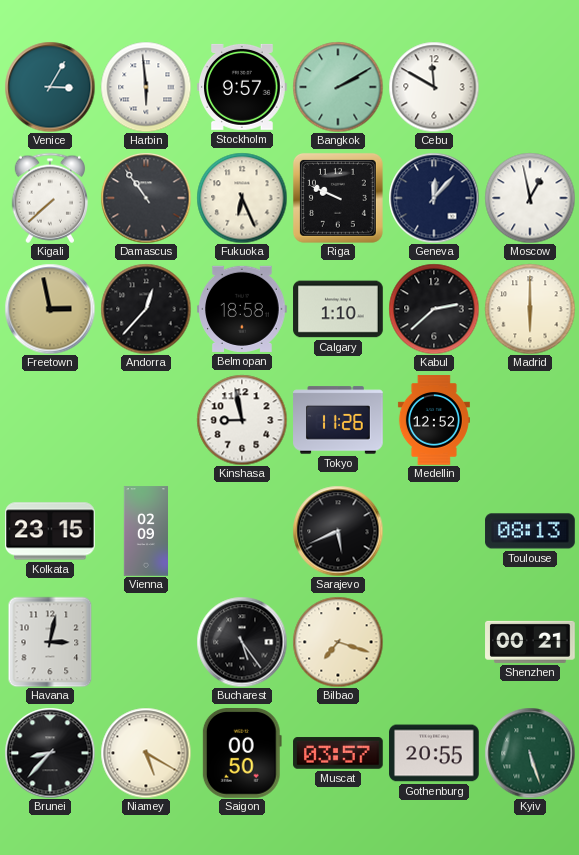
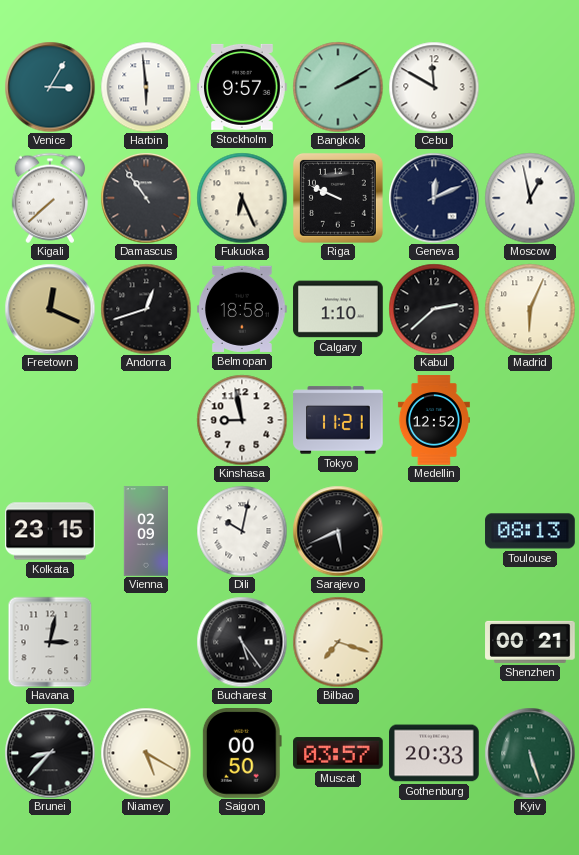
Geneva: 12:07 -> 12:11 (434, 198)
Freetown: 2:58 -> 12:19 (50, 309)
Andorra: 12:37 -> 12:42 (146, 309)
Madrid: 6:00 -> 6:04 (530, 309)
Tokyo: 11:26 -> 11:21 (338, 420)
Dili: none -> 10:02 (242, 531)
Gothenburg: 20:55 -> 20:33 (434, 753)
